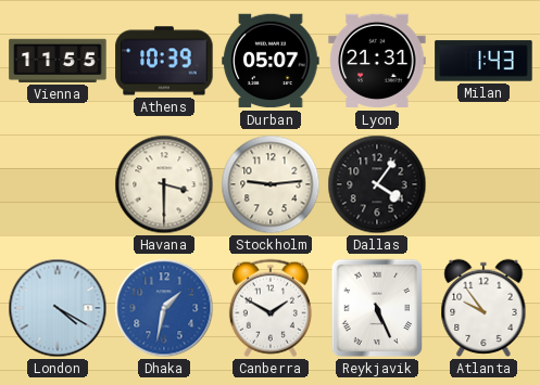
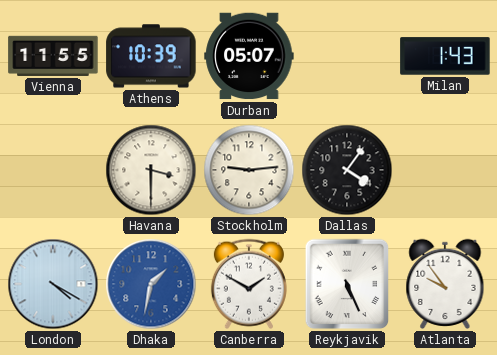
Lyon: 21:31 -> none (377, 61)
